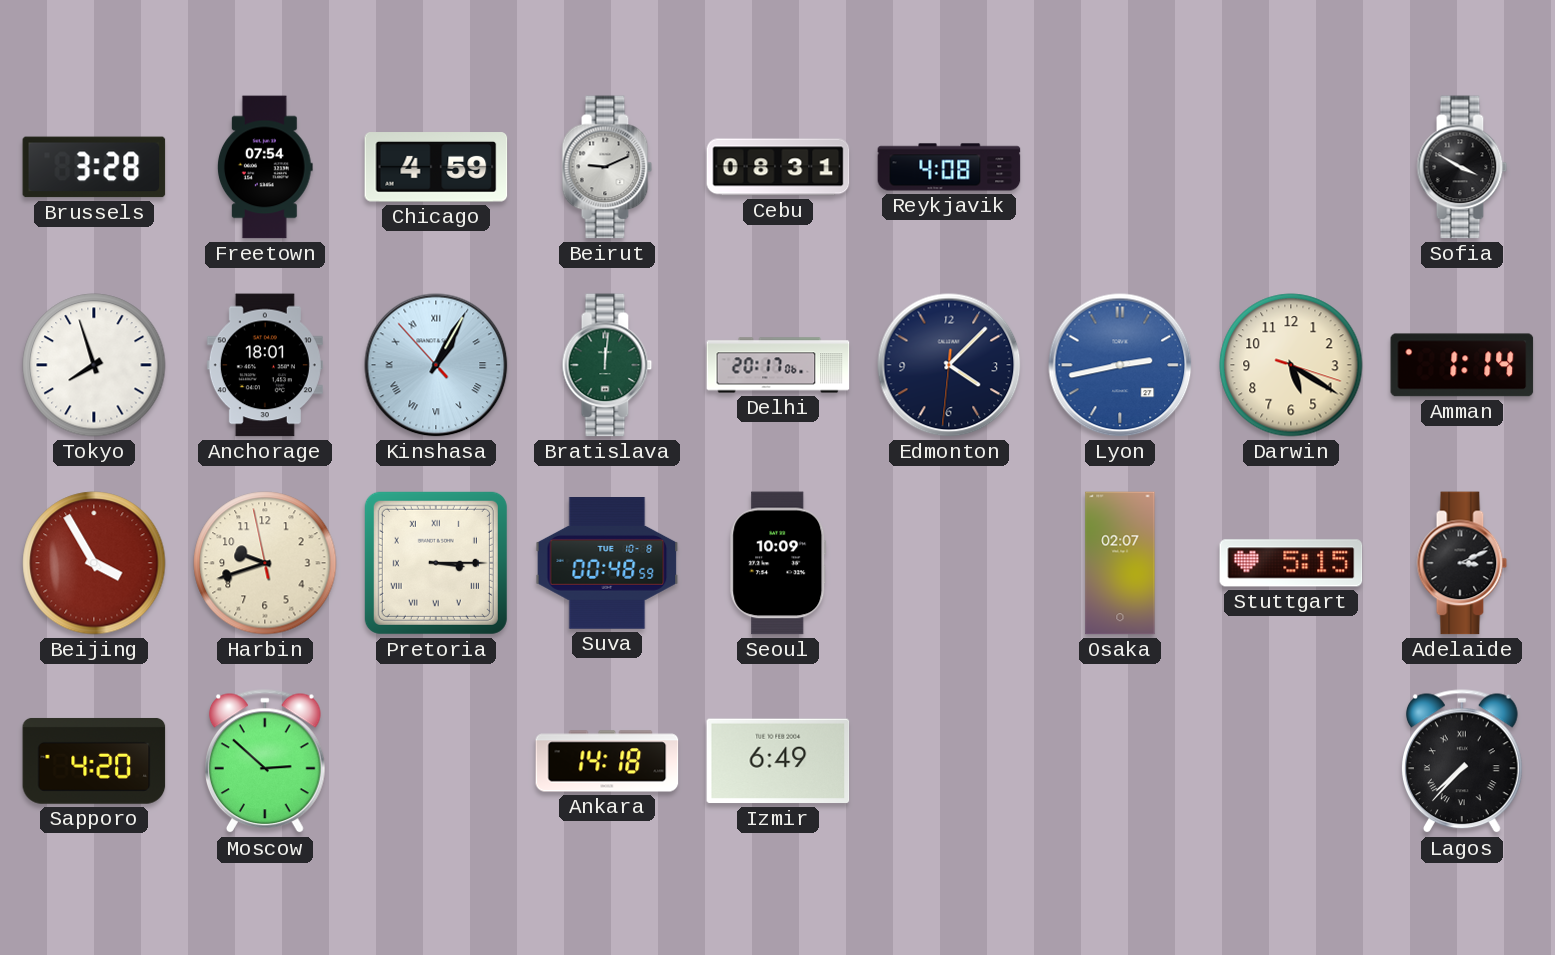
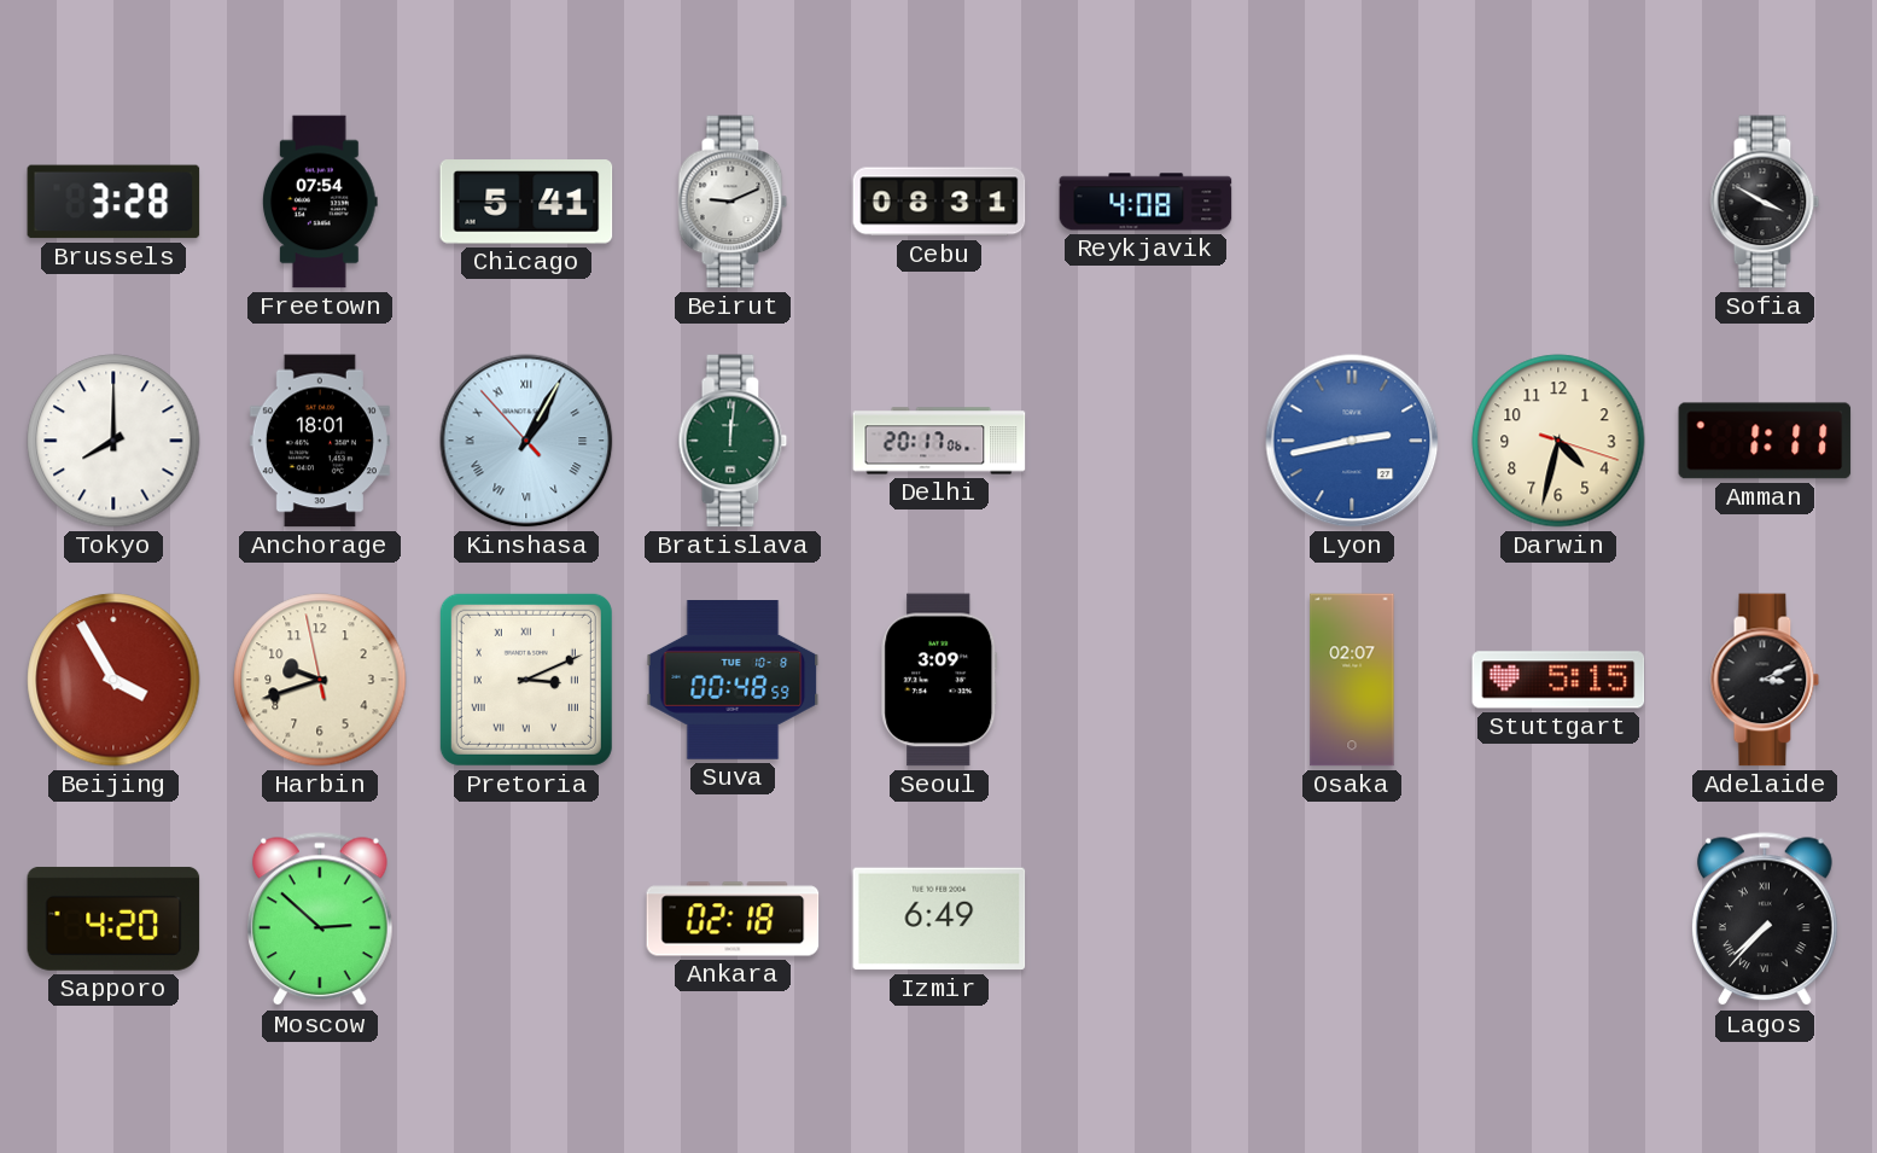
Chicago: 4:59 -> 5:41 (526, 202)
Tokyo: 7:57 -> 8:00 (113, 441)
Edmonton: 4:07 -> none (949, 365)
Darwin: 5:20 -> 4:32 (1558, 441)
Amman: 1:14 -> 1:11 (1765, 441)
Pretoria: 3:15 -> 3:11 (526, 680)
Seoul: 10:09 -> 3:09 (939, 680)
Ankara: 14:18 -> 02:18 (733, 919)
